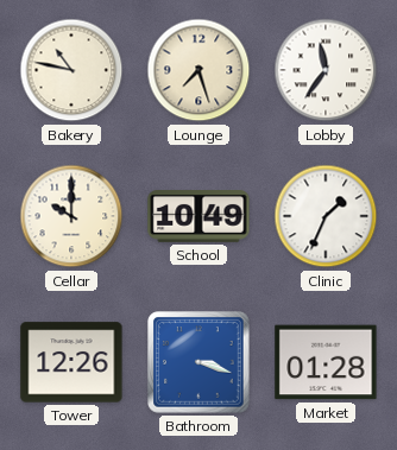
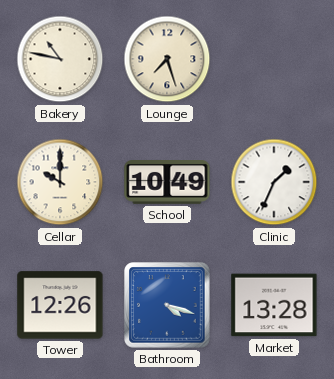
Lobby: 11:36 -> none (326, 70)
Bathroom: 3:18 -> 4:18 (167, 305)
Market: 01:28 -> 13:28 (274, 305)
